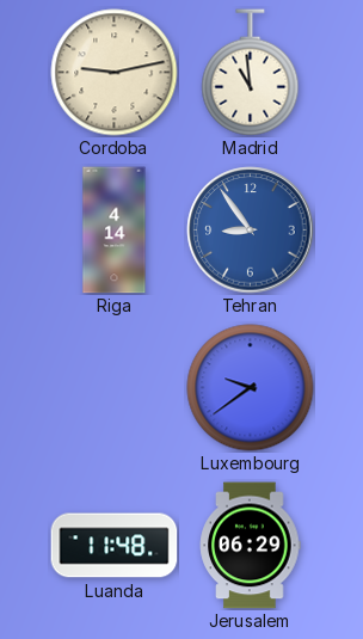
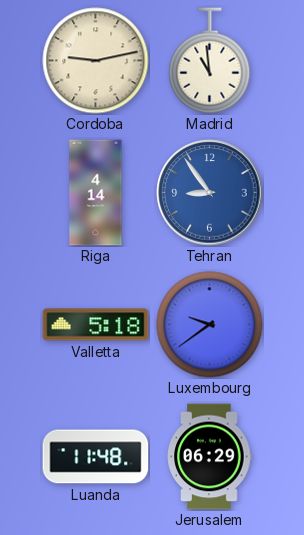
Valletta: none -> 5:18 (96, 325)
